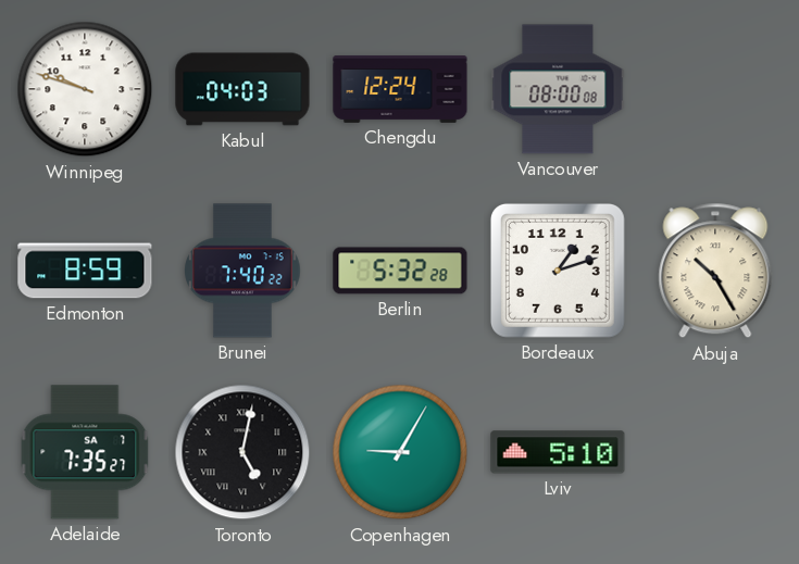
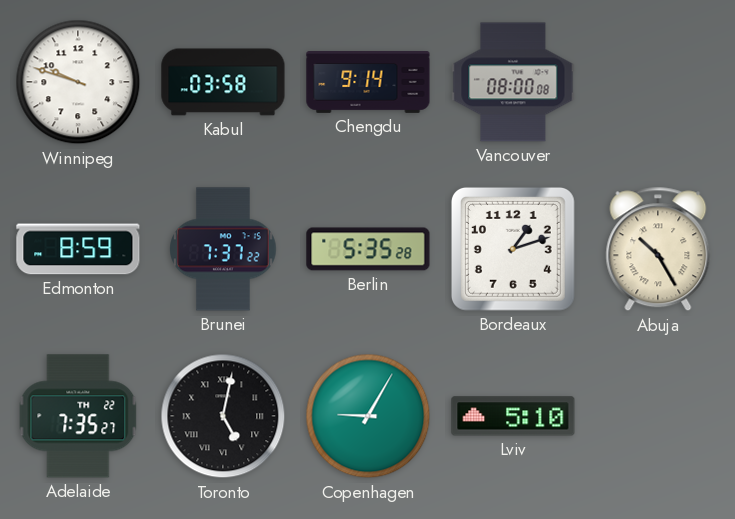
Kabul: 04:03 -> 03:58 (223, 82)
Chengdu: 12:24 -> 9:14 (368, 83)
Brunei: 7:40 -> 7:37 (223, 249)
Berlin: 5:32 -> 5:35 (368, 249)
Adelaide date: SA 7 -> TH 22 (78, 416)
